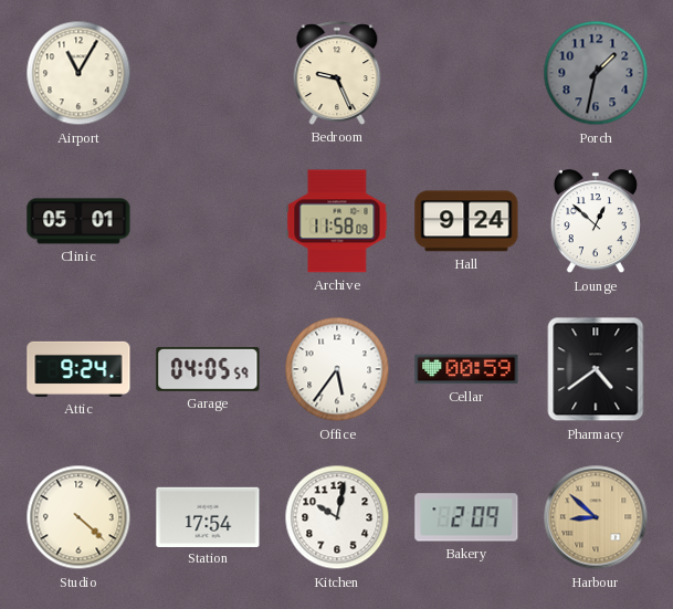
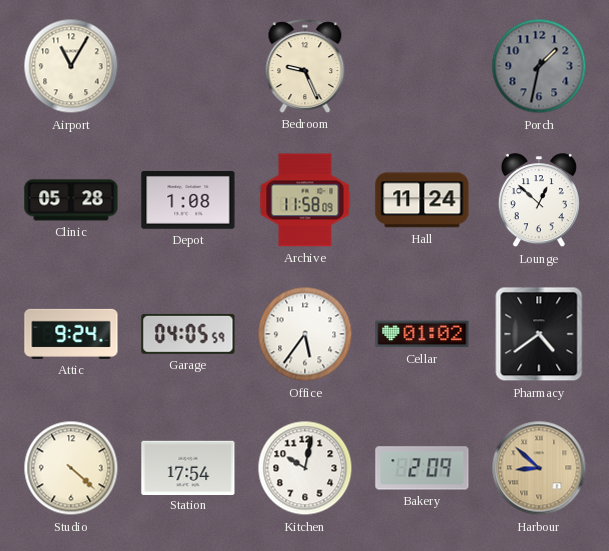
Clinic: 05:01 -> 05:28 (71, 200)
Depot: none -> 1:08 (188, 201)
Hall: 9:24 -> 11:24 (422, 200)
Cellar: 00:59 -> 01:02 (422, 334)
